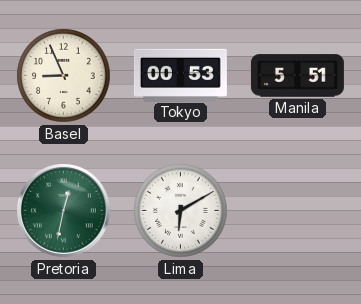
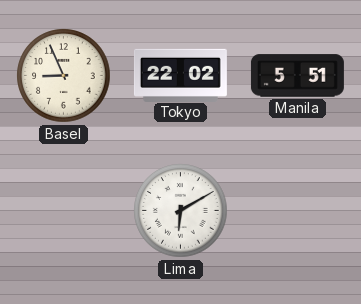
Tokyo: 00:53 -> 22:02 (180, 75)
Pretoria: 12:32 -> none (64, 211)
